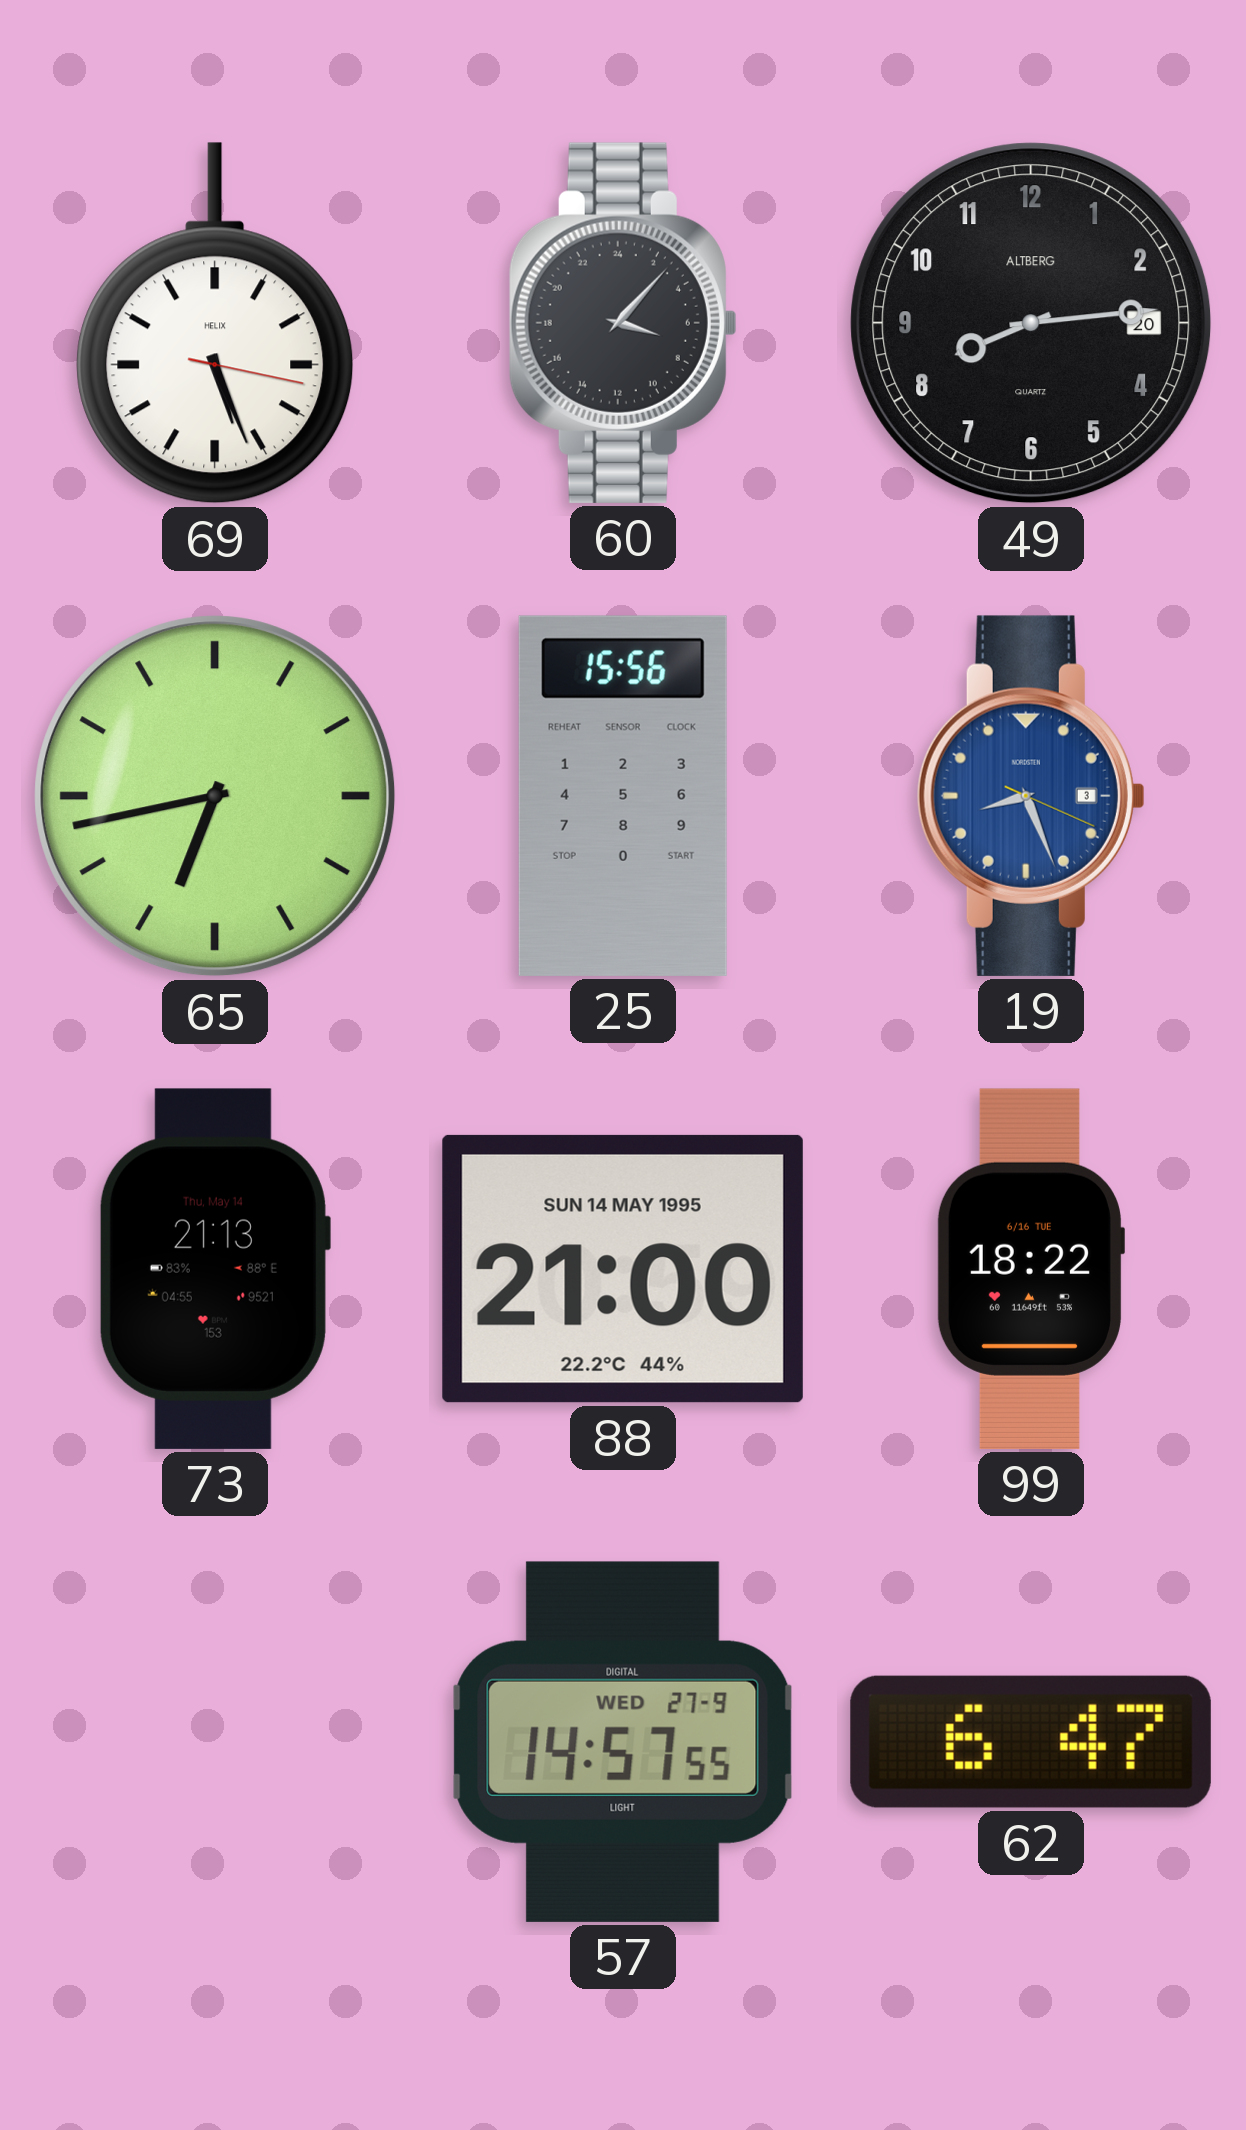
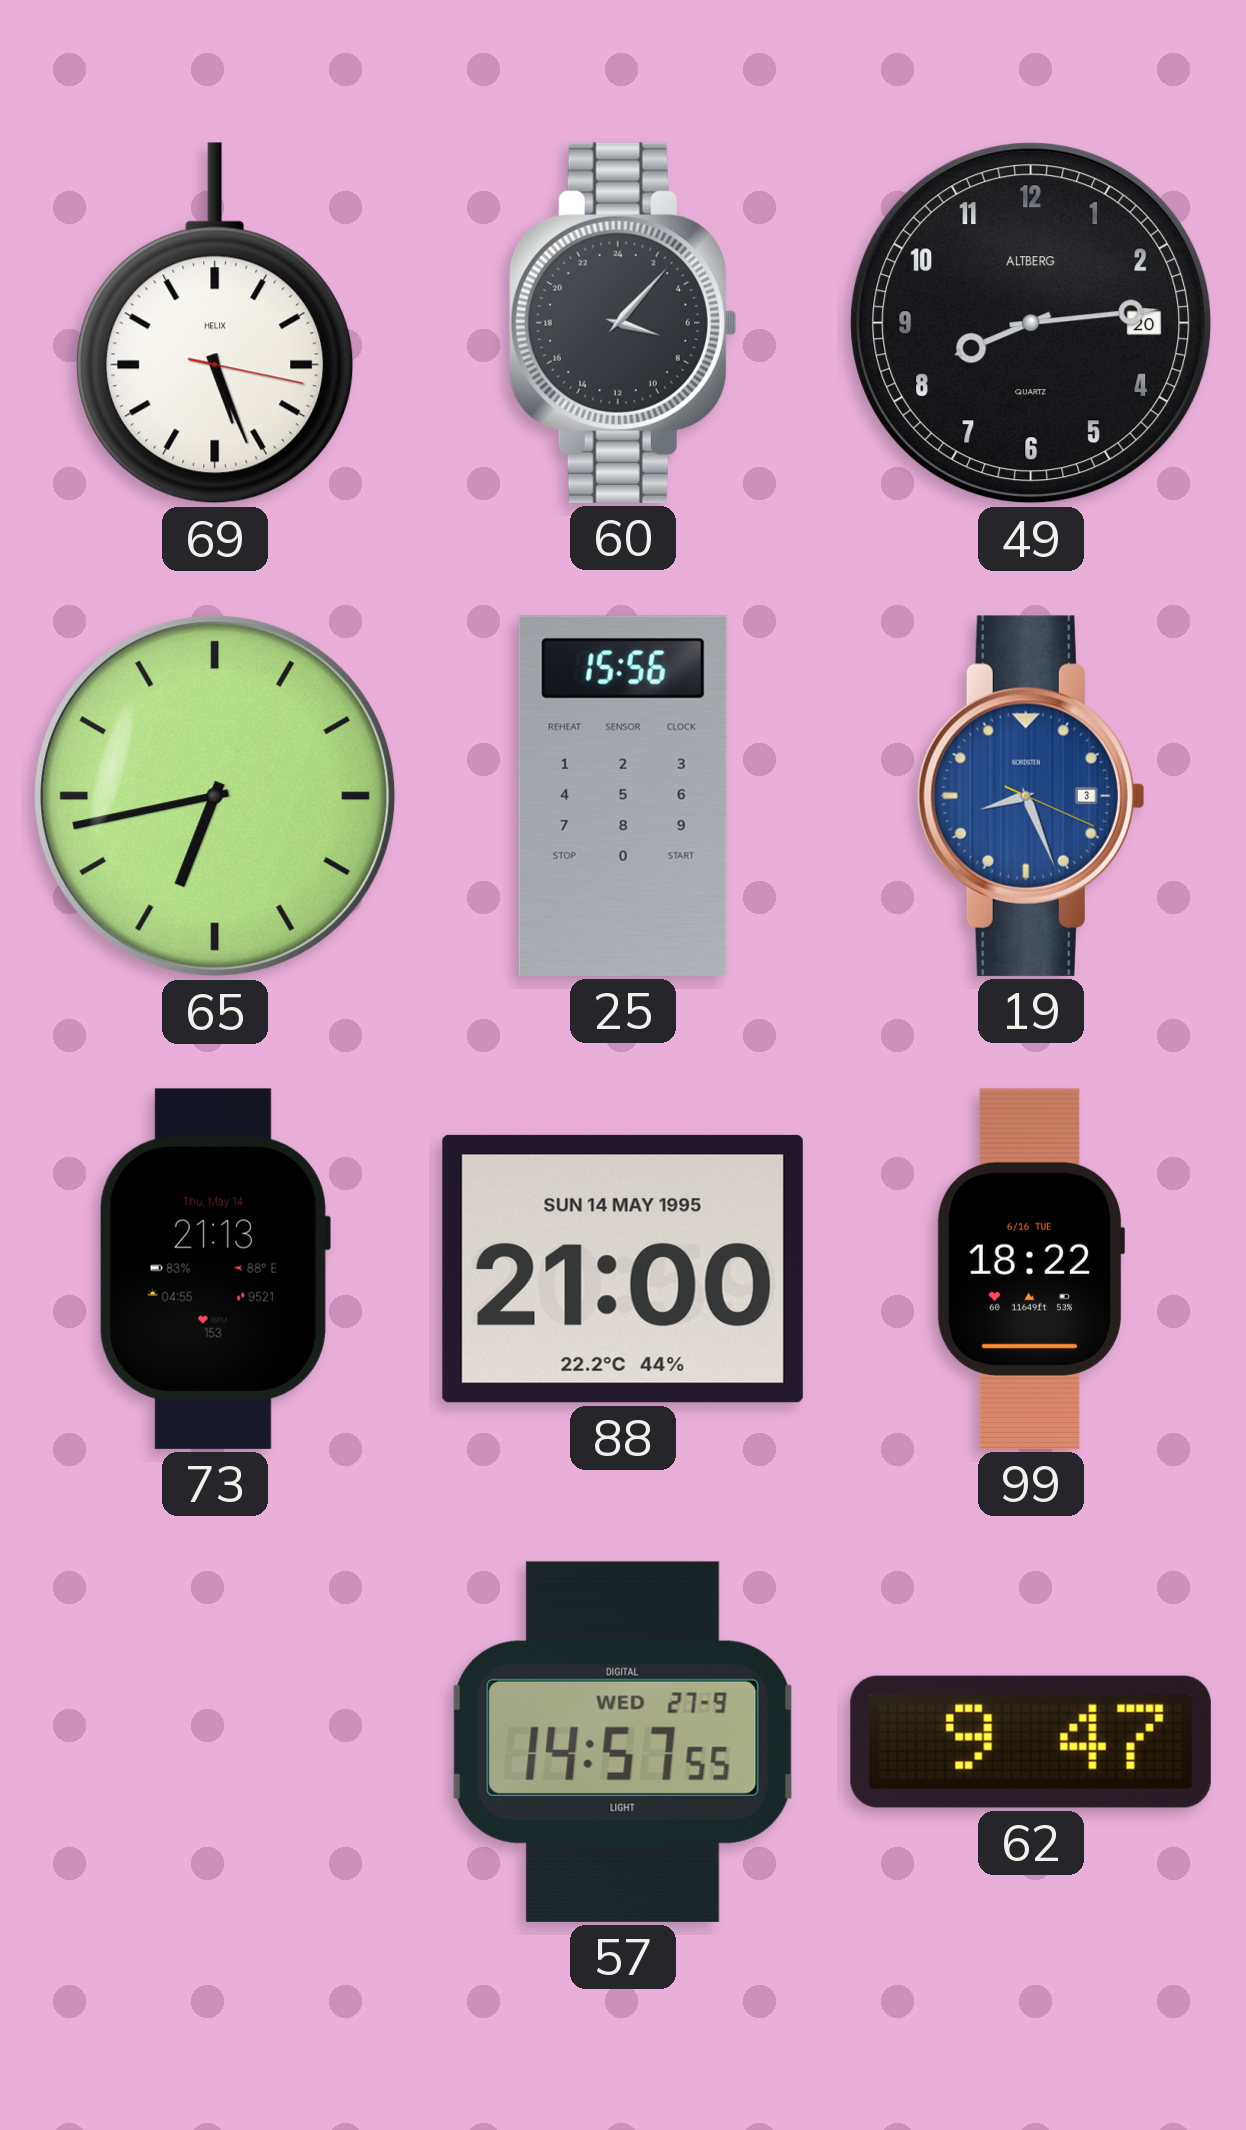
62: 6:47 -> 9:47 (1031, 1742)
